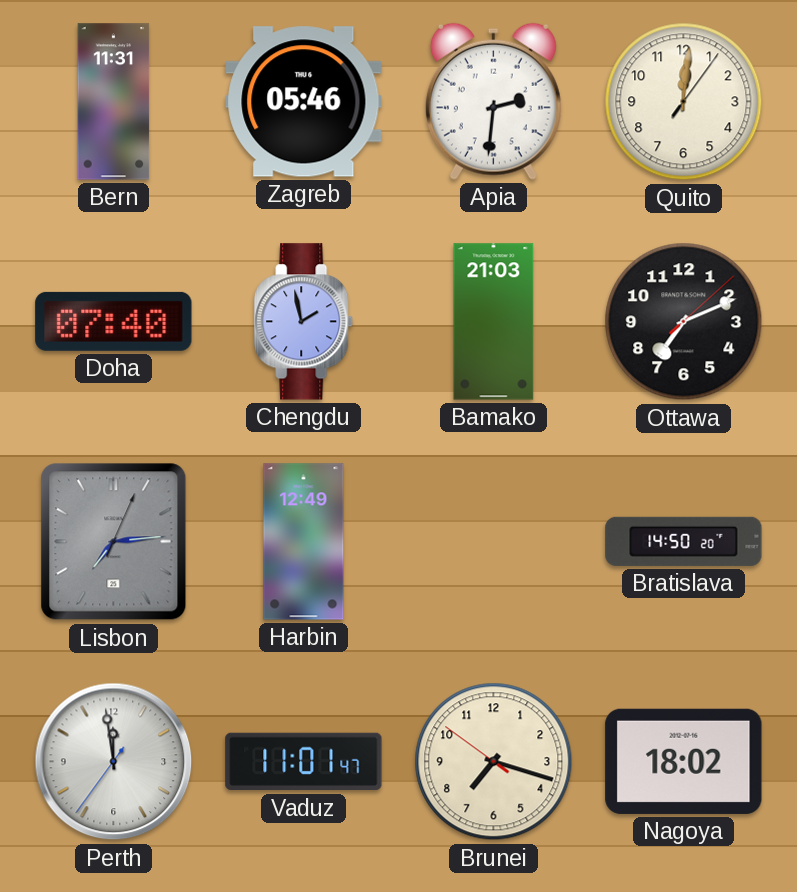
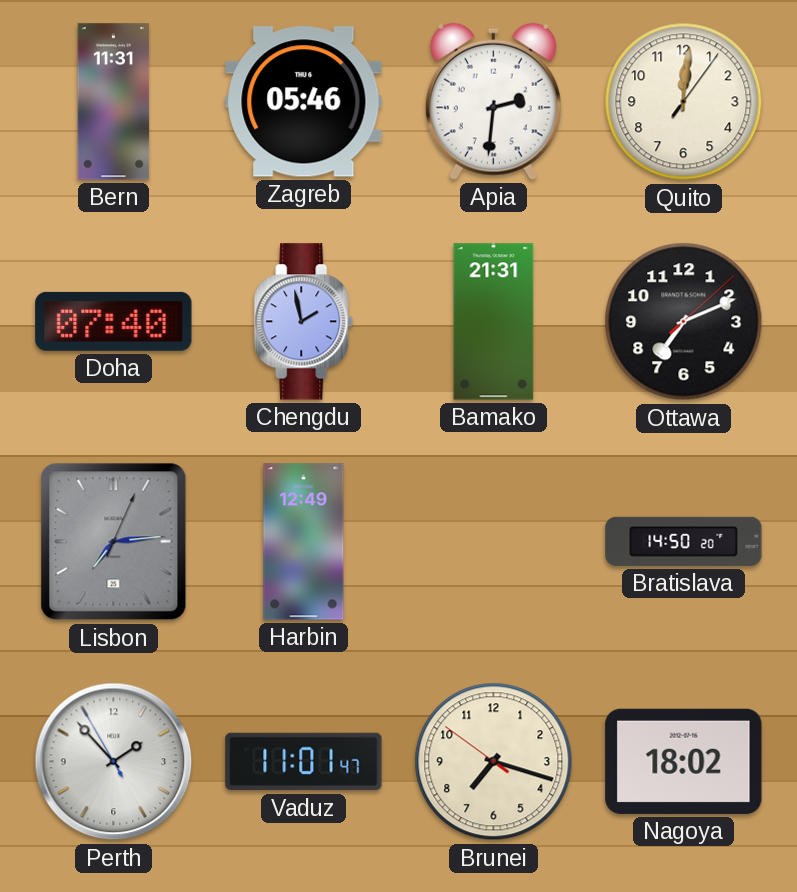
Bamako: 21:03 -> 21:31 (494, 322)
Perth: 11:58 -> 1:52 (114, 762)
